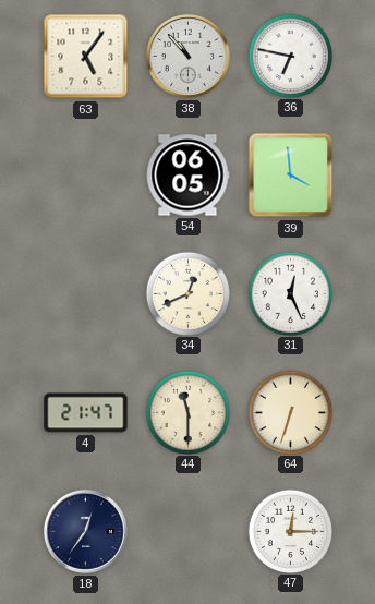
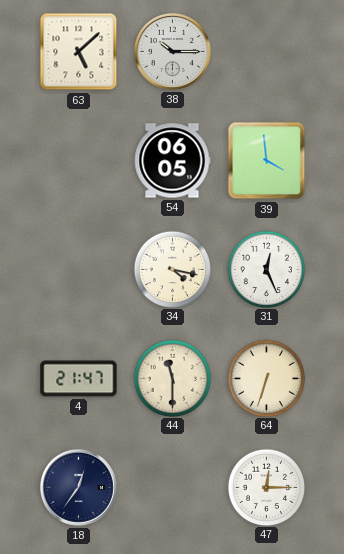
63: 5:06 -> 5:08 (79, 52)
38: 10:53 -> 10:15 (172, 51)
36: 6:47 -> none (290, 56)
34: 12:41 -> 4:17 (172, 269)
